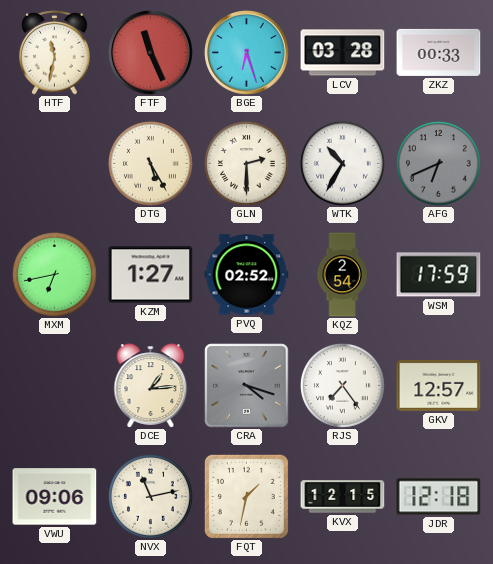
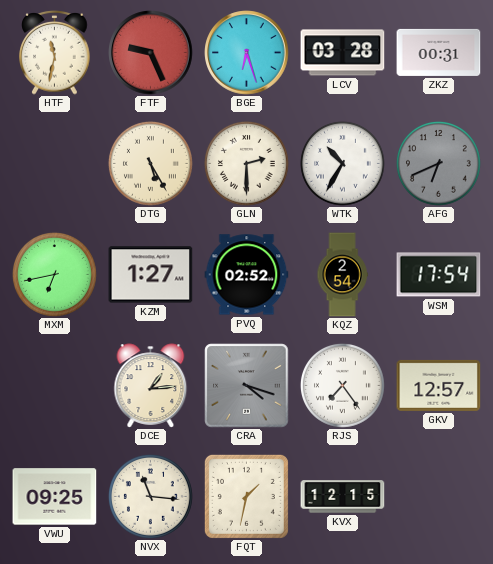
FTF: 11:26 -> 9:26 (151, 53)
ZKZ: 00:33 -> 00:31 (439, 52)
WSM: 17:59 -> 17:54 (439, 275)
VWU: 09:06 -> 09:25 (55, 497)
NVX: 11:13 -> 11:16 (150, 496)
JDR: 12:18 -> none (439, 497)
